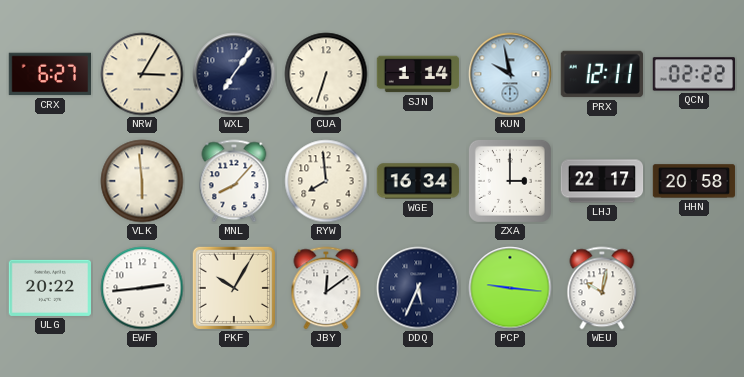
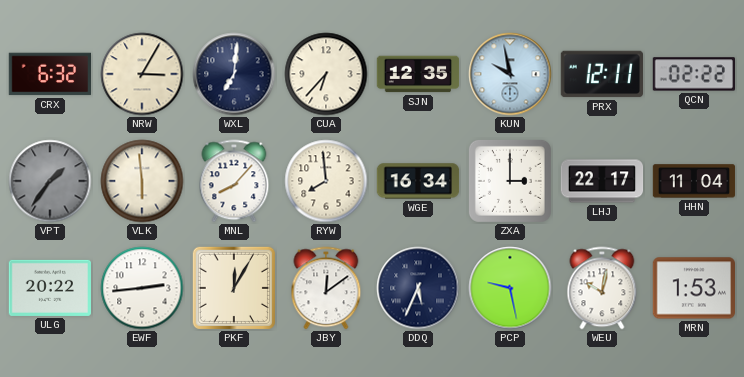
CRX: 6:27 -> 6:32 (49, 74)
WXL: 7:06 -> 7:01 (234, 74)
CUA: 6:33 -> 6:37 (326, 74)
SJN: 1:14 -> 12:35 (418, 74)
VPT: none -> 1:36 (50, 181)
HHN: 20:58 -> 11:04 (694, 181)
PKF: 10:05 -> 12:05 (234, 288)
PCP: 9:16 -> 9:28 (510, 288)
MRN: none -> 1:53 (693, 288)
